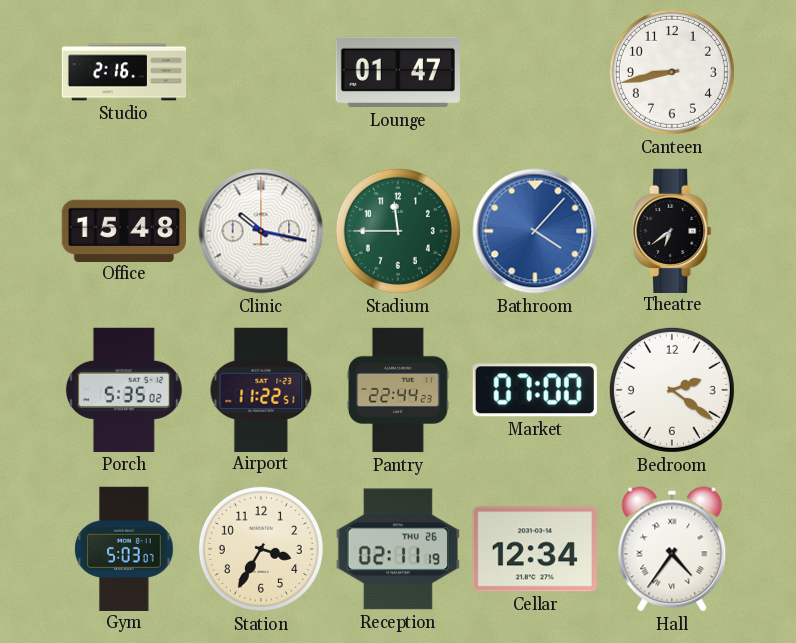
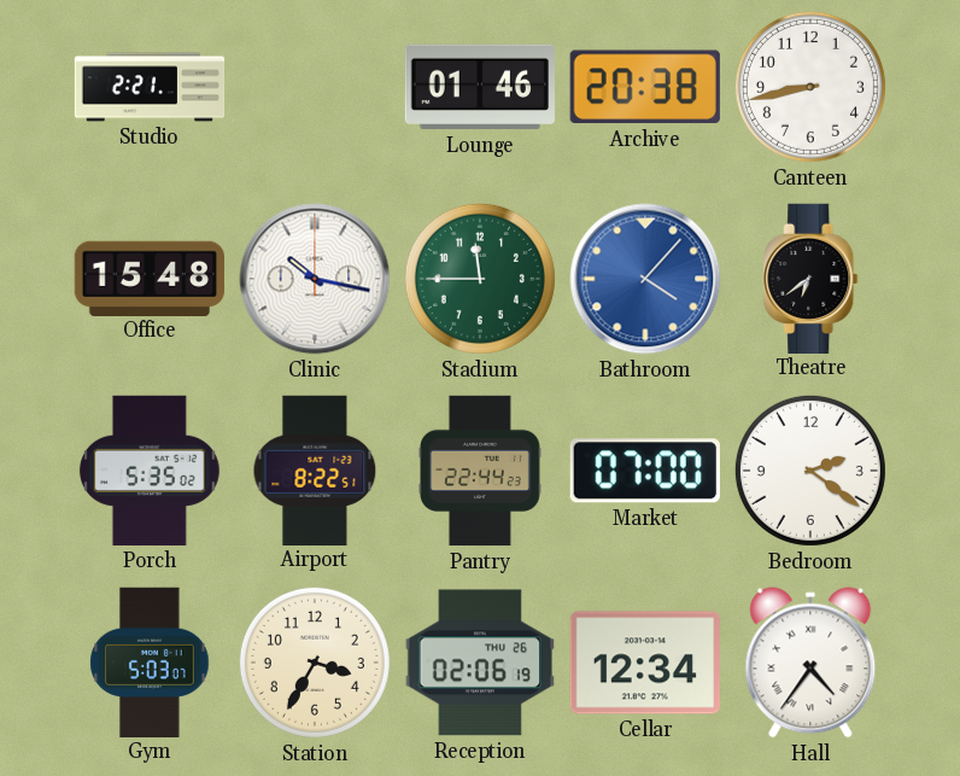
Studio: 2:16 -> 2:21 (150, 87)
Lounge: 01:47 -> 01:46 (480, 87)
Archive: none -> 20:38 (645, 87)
Airport: 11:22 -> 8:22 (315, 469)
Reception: 02:11 -> 02:06 (480, 663)
